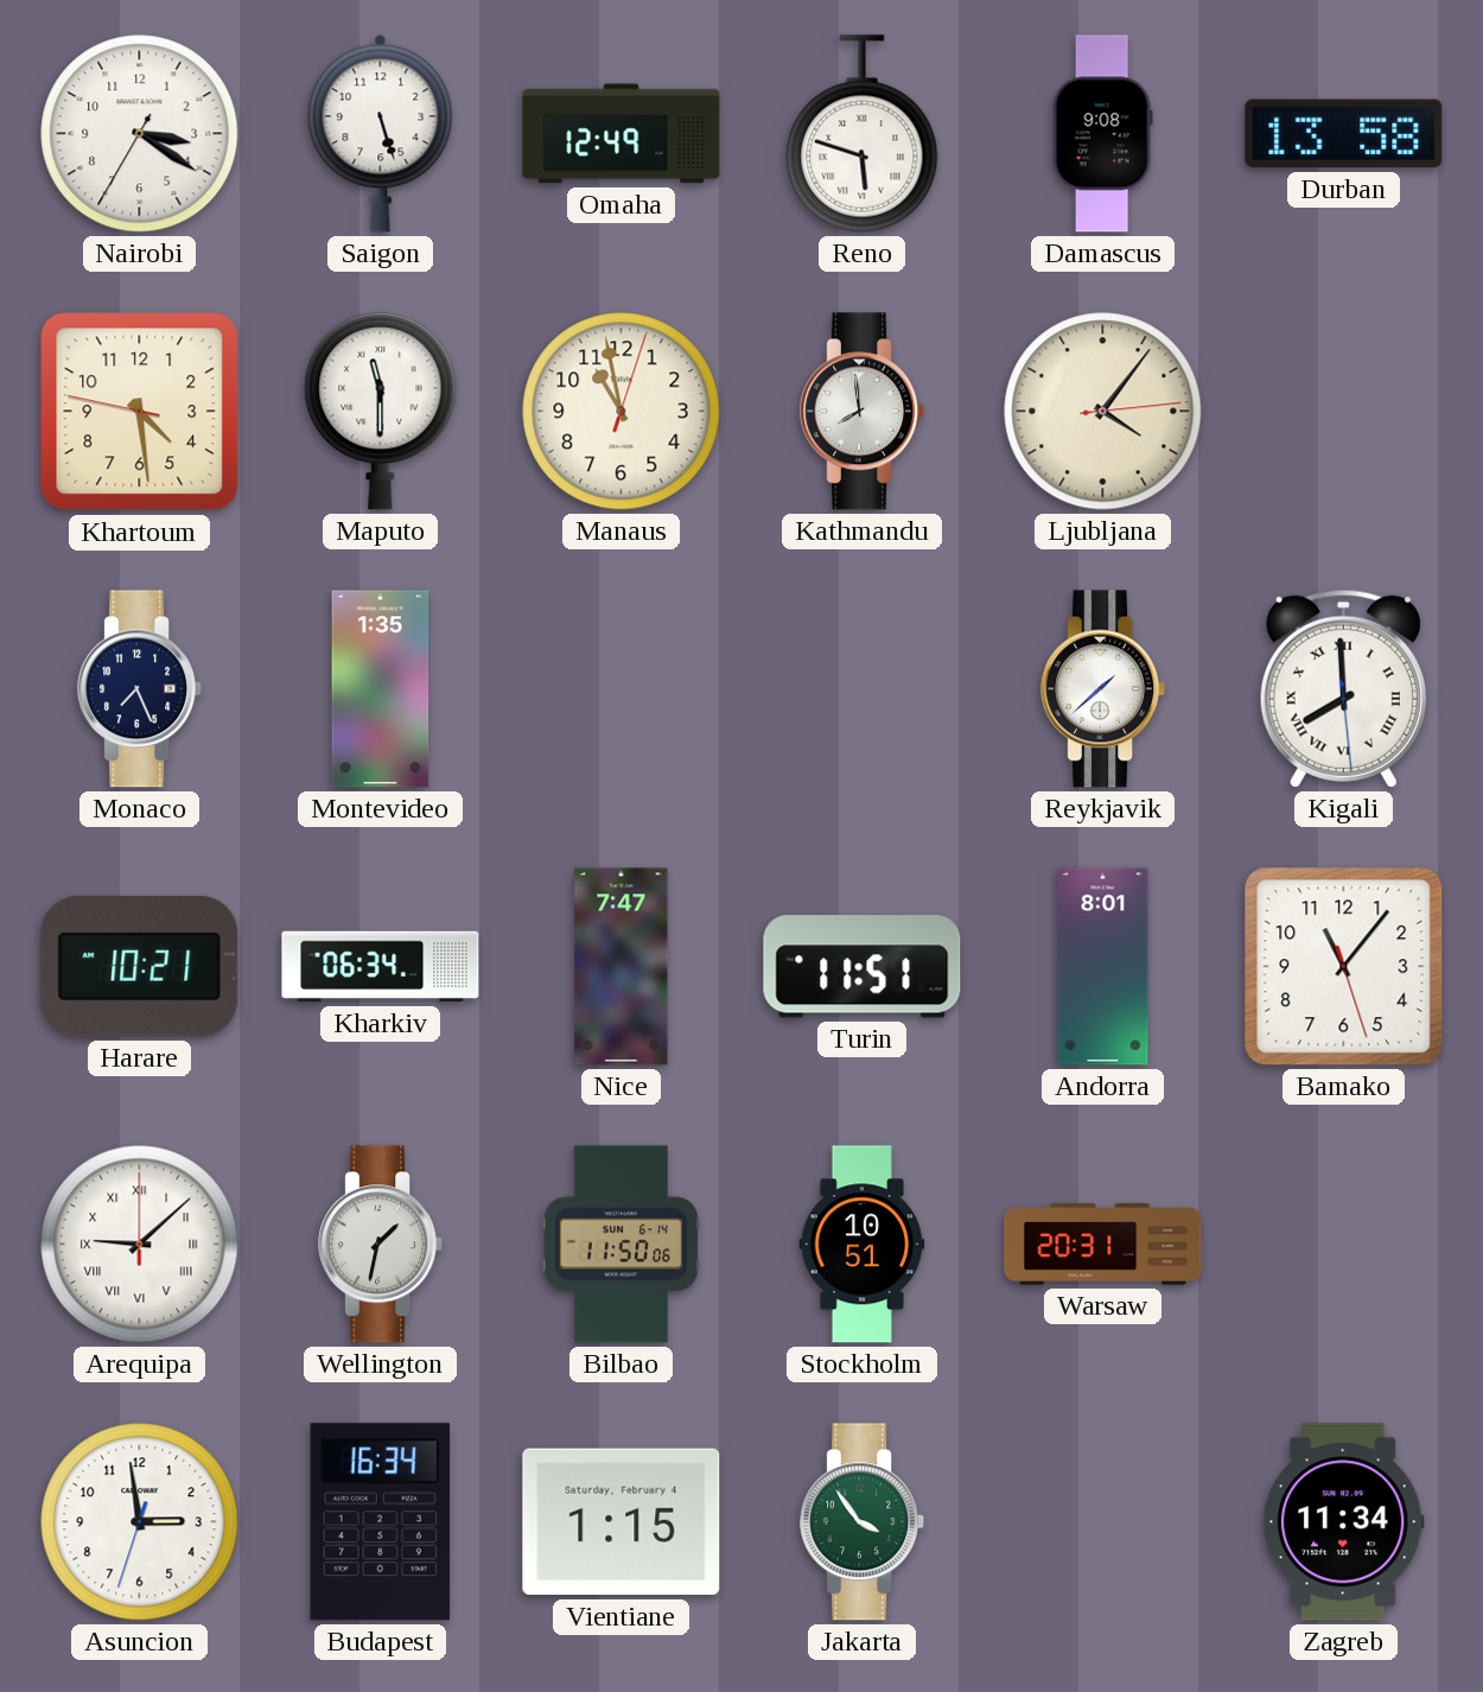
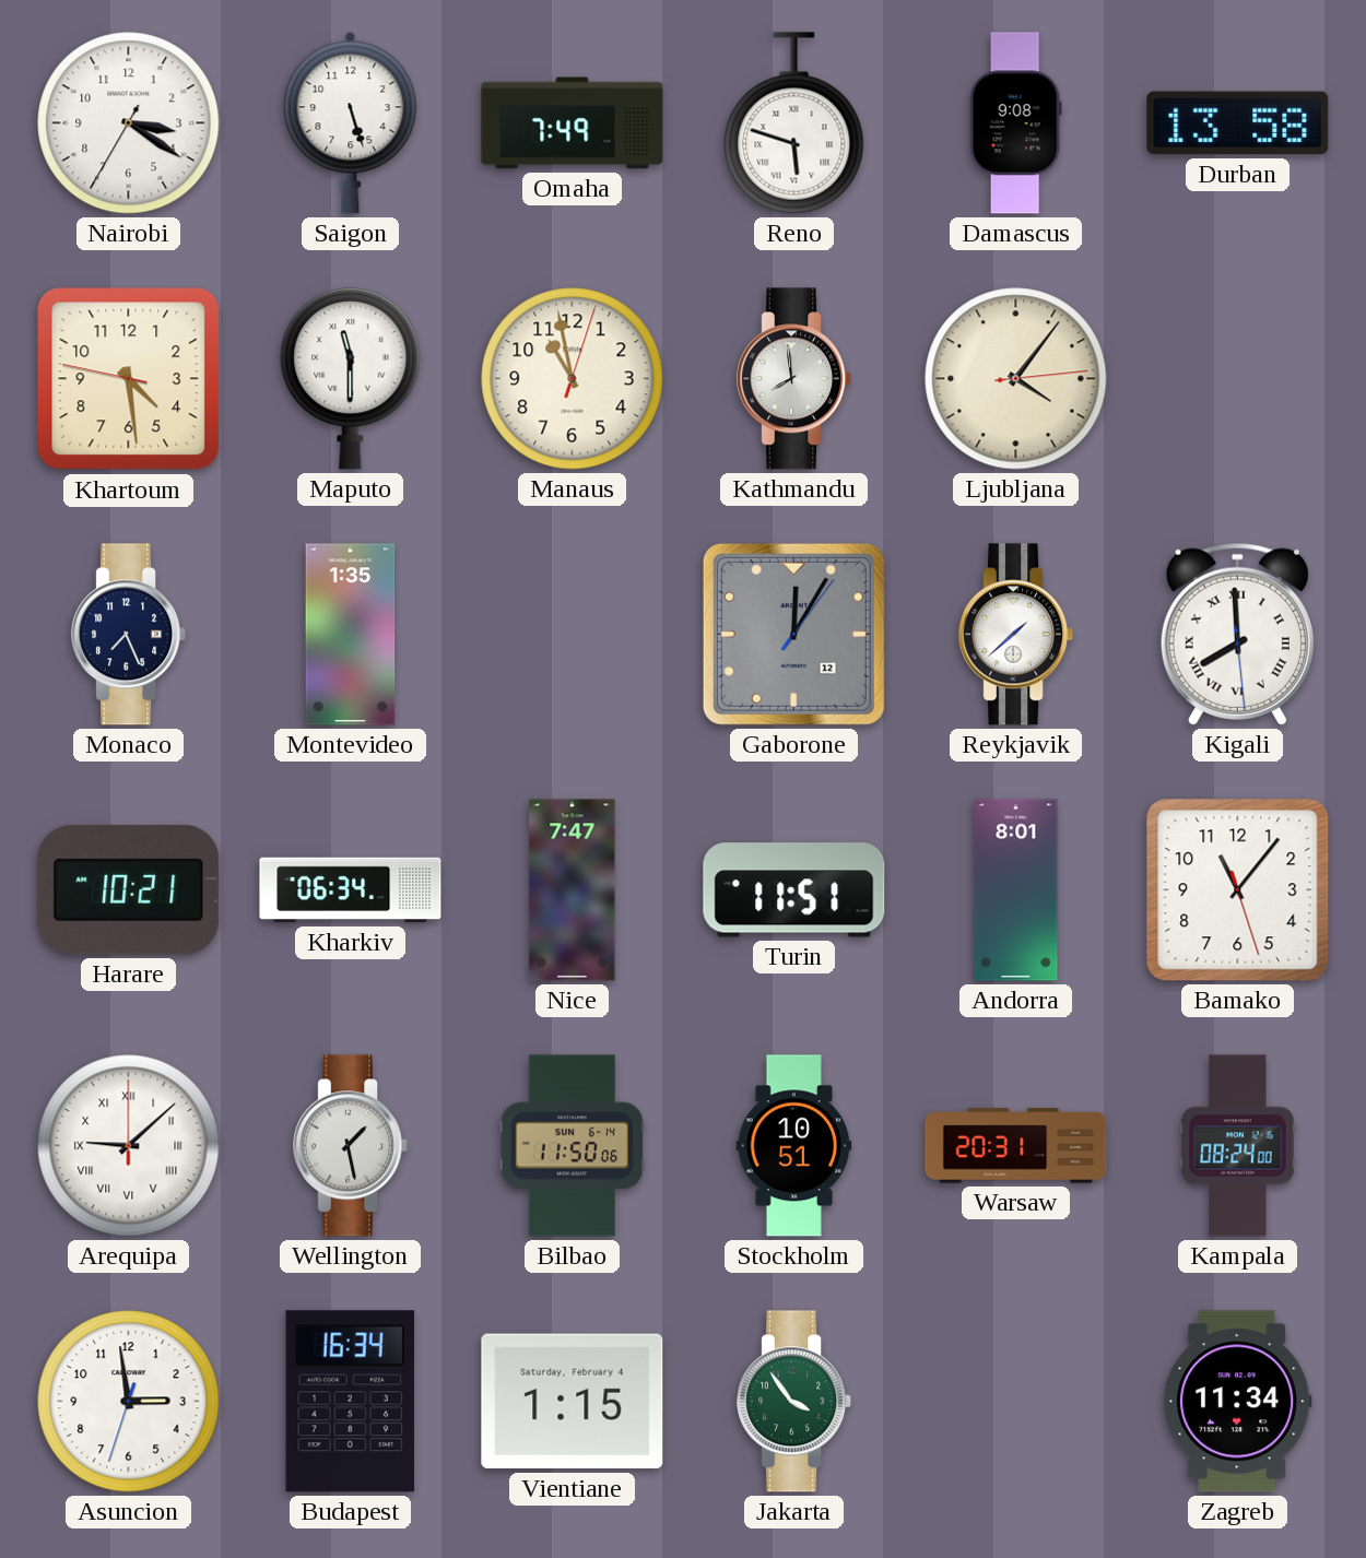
Omaha: 12:49 -> 7:49 (573, 123)
Gaborone: none -> 12:05 (793, 634)
Wellington: 1:32 -> 1:28 (351, 1146)
Kampala: none -> 08:24 (1238, 1146)
